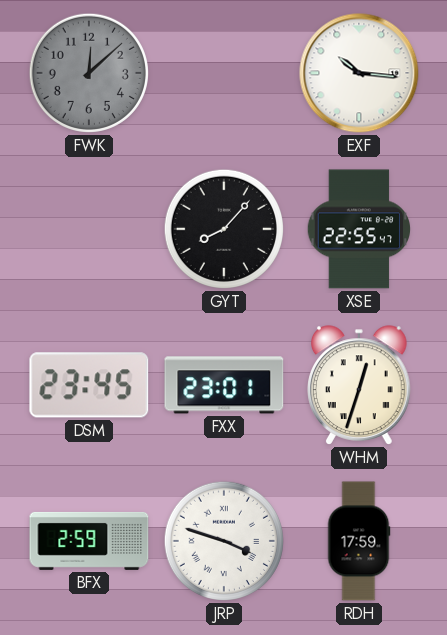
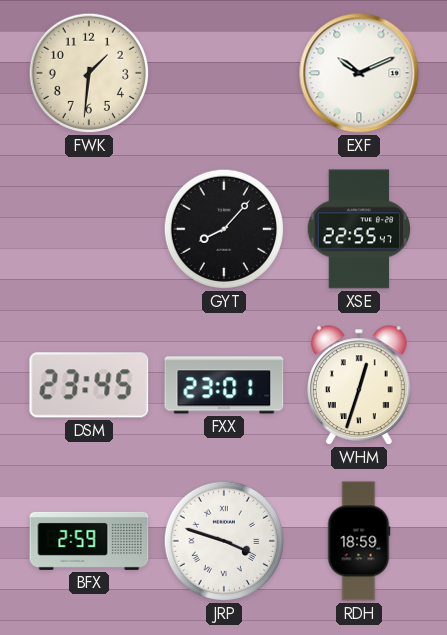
FWK: 12:08 -> 1:31 (89, 73)
FWK dial: grey -> cream (89, 73)
EXF: 10:16 -> 10:11 (359, 73)
RDH: 17:59 -> 18:59 (359, 541)
